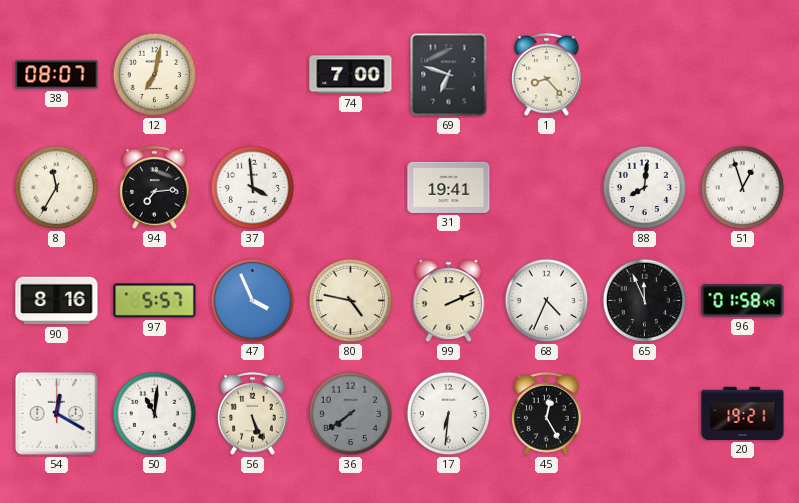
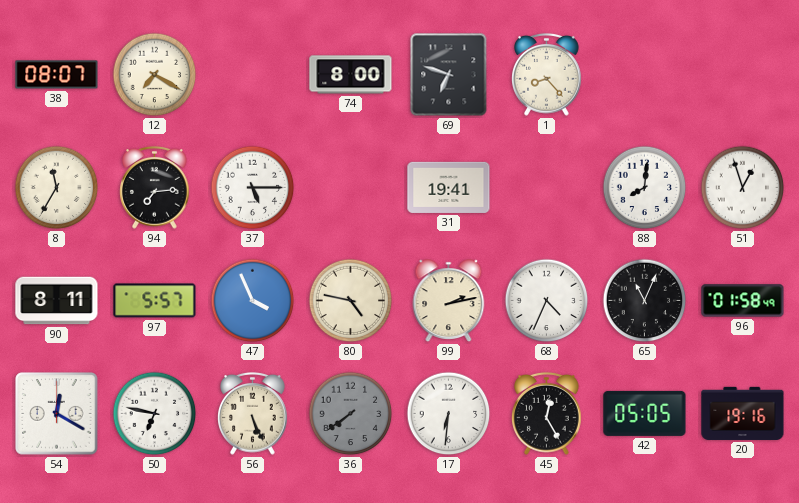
12: 7:02 -> 7:20 (155, 75)
74: 7:00 -> 8:00 (351, 75)
37: 3:59 -> 5:15 (253, 188)
90: 8:16 -> 8:11 (57, 301)
99: 2:11 -> 2:13 (449, 301)
65: 11:56 -> 11:04 (645, 301)
50: 11:01 -> 6:47 (155, 414)
42: none -> 05:05 (645, 413)
20: 19:21 -> 19:16 (743, 413)
